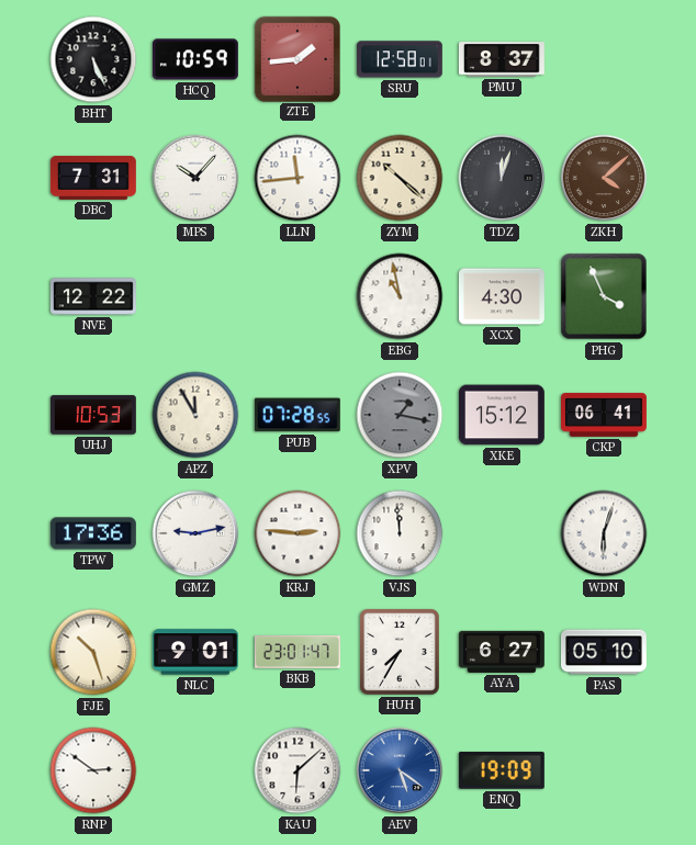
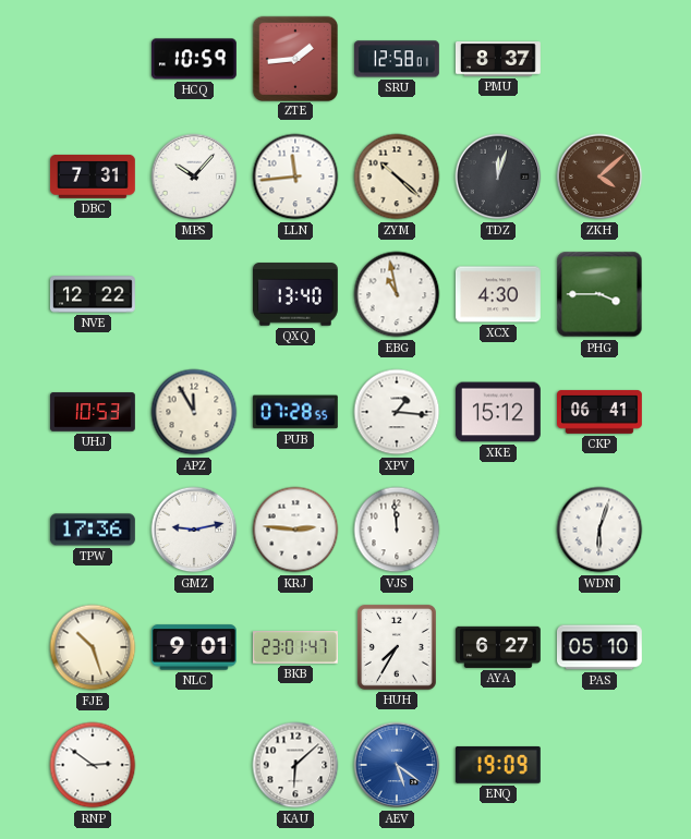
BHT: 5:26 -> none (93, 59)
QXQ: none -> 13:40 (295, 294)
PHG: 3:56 -> 3:45 (599, 294)
XPV: 1:17 -> 1:16 (397, 412)
XPV dial: grey -> white (397, 412)
